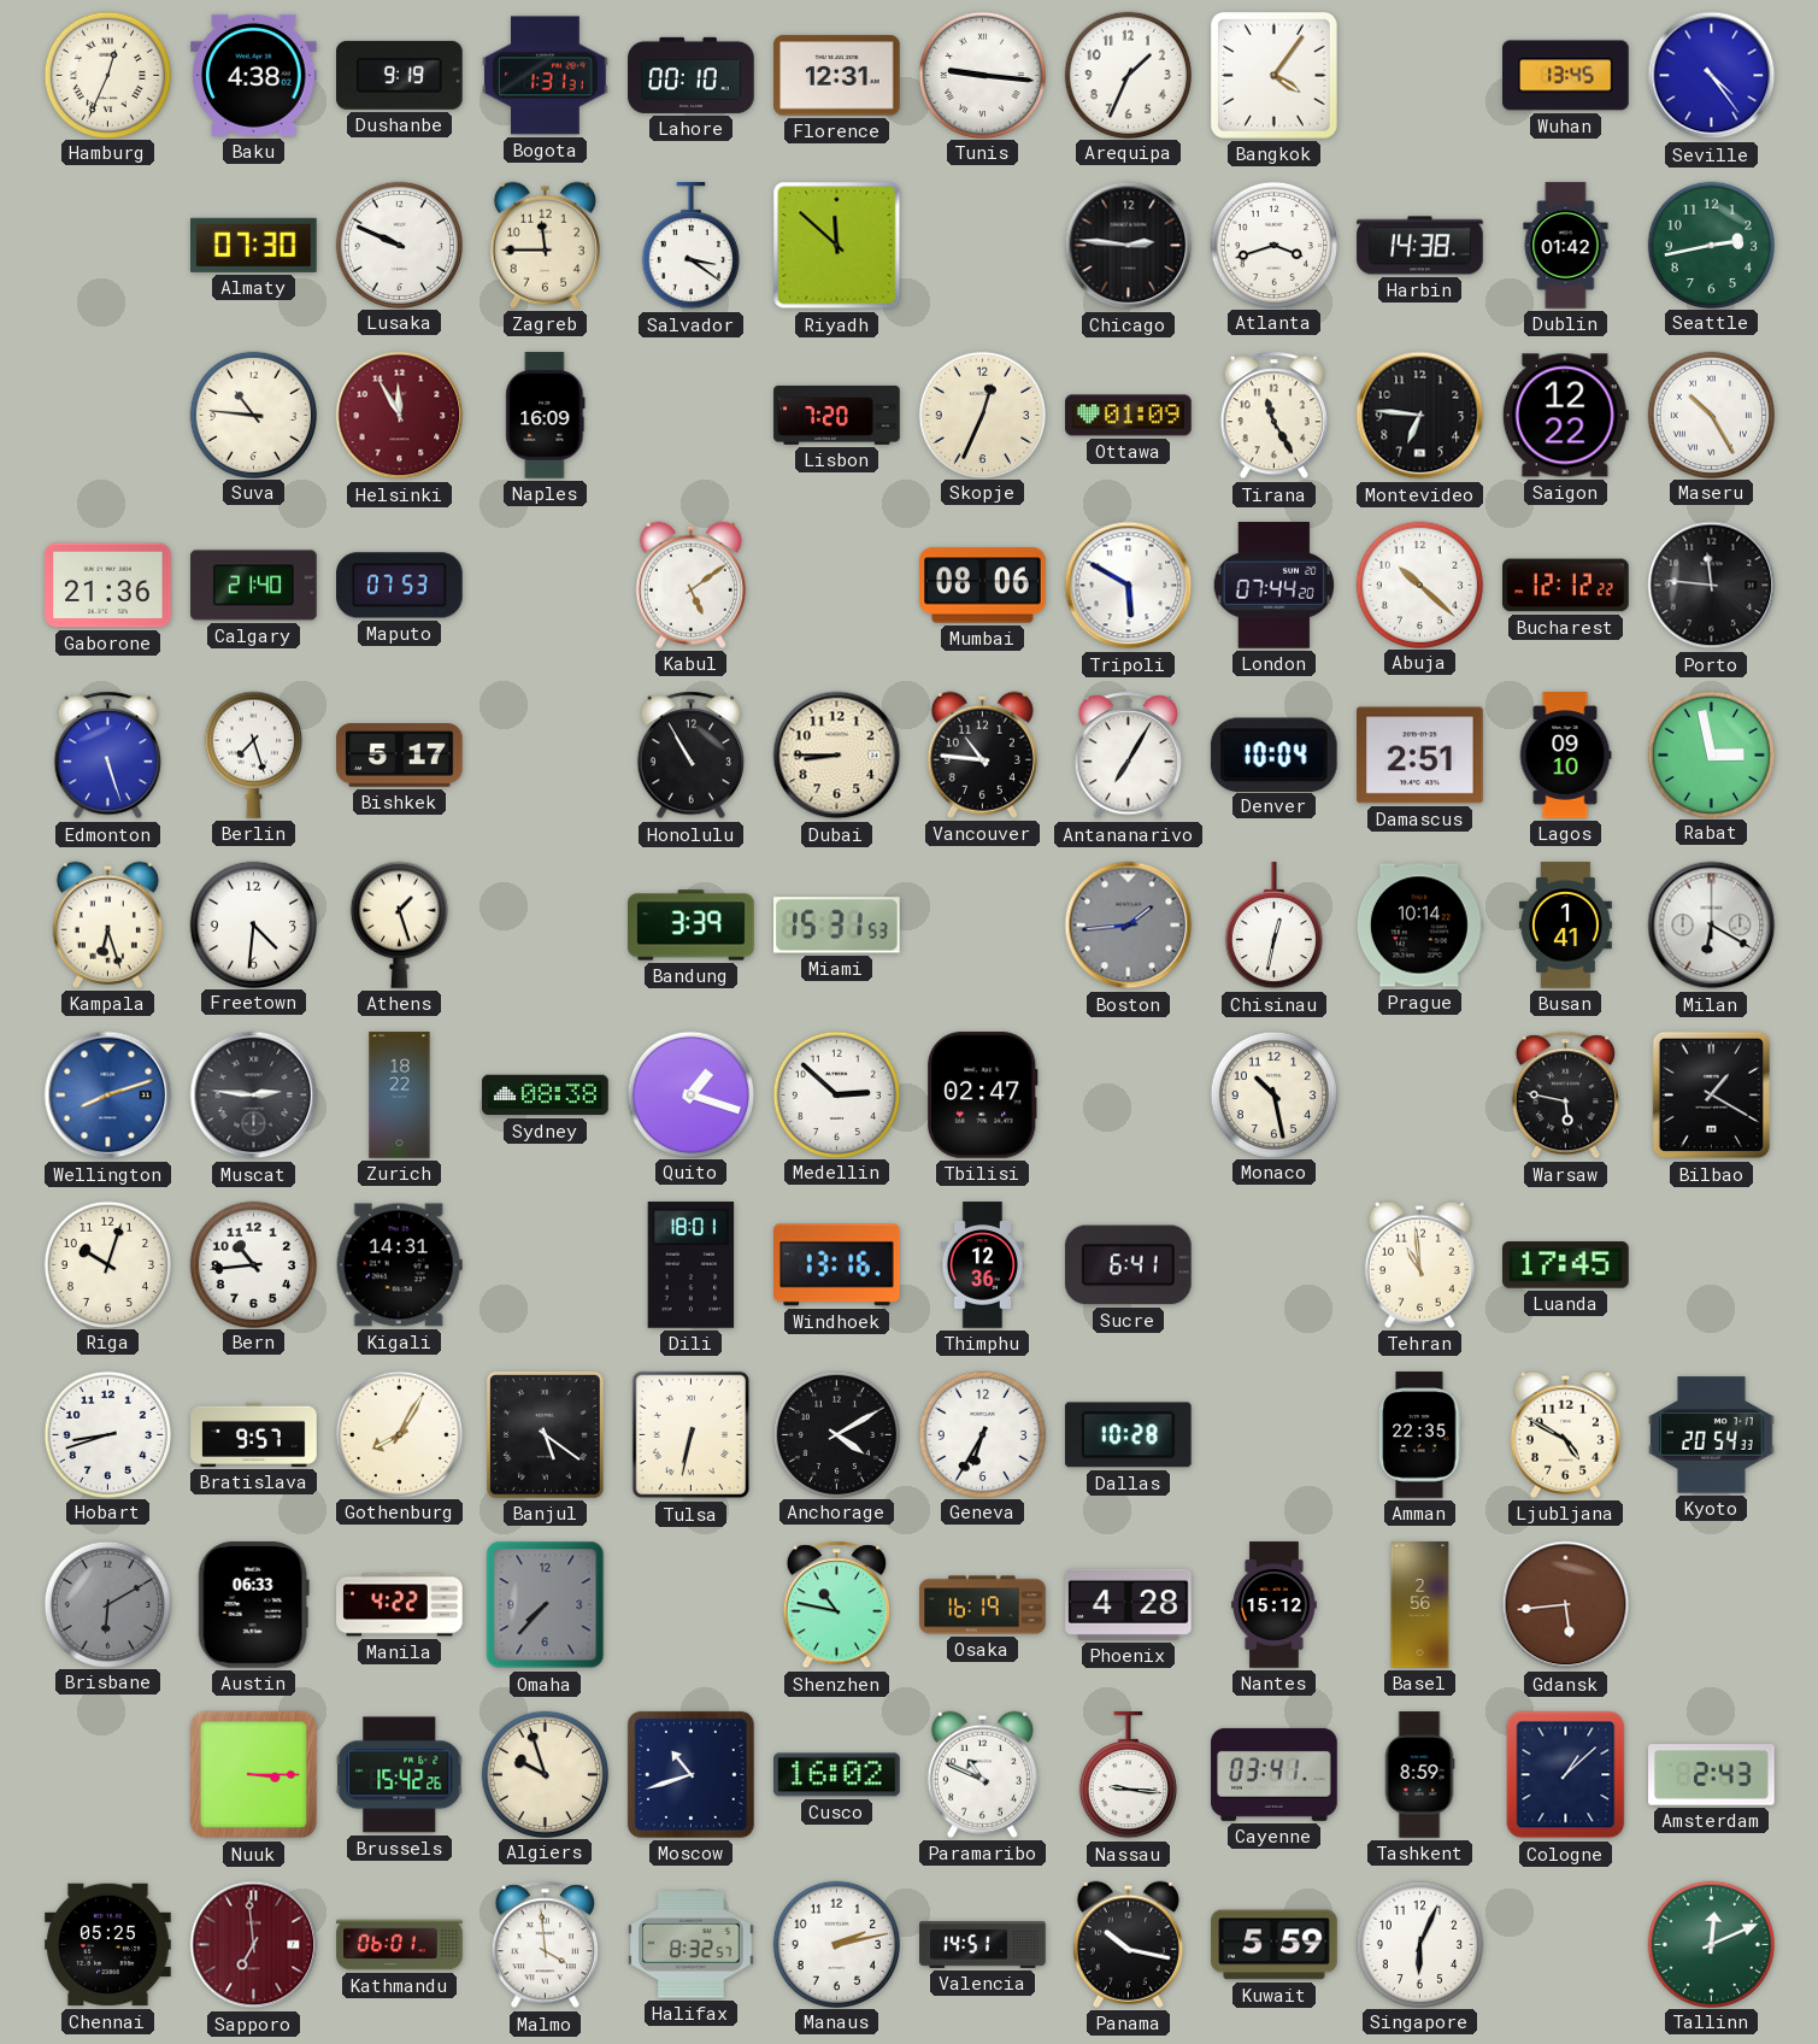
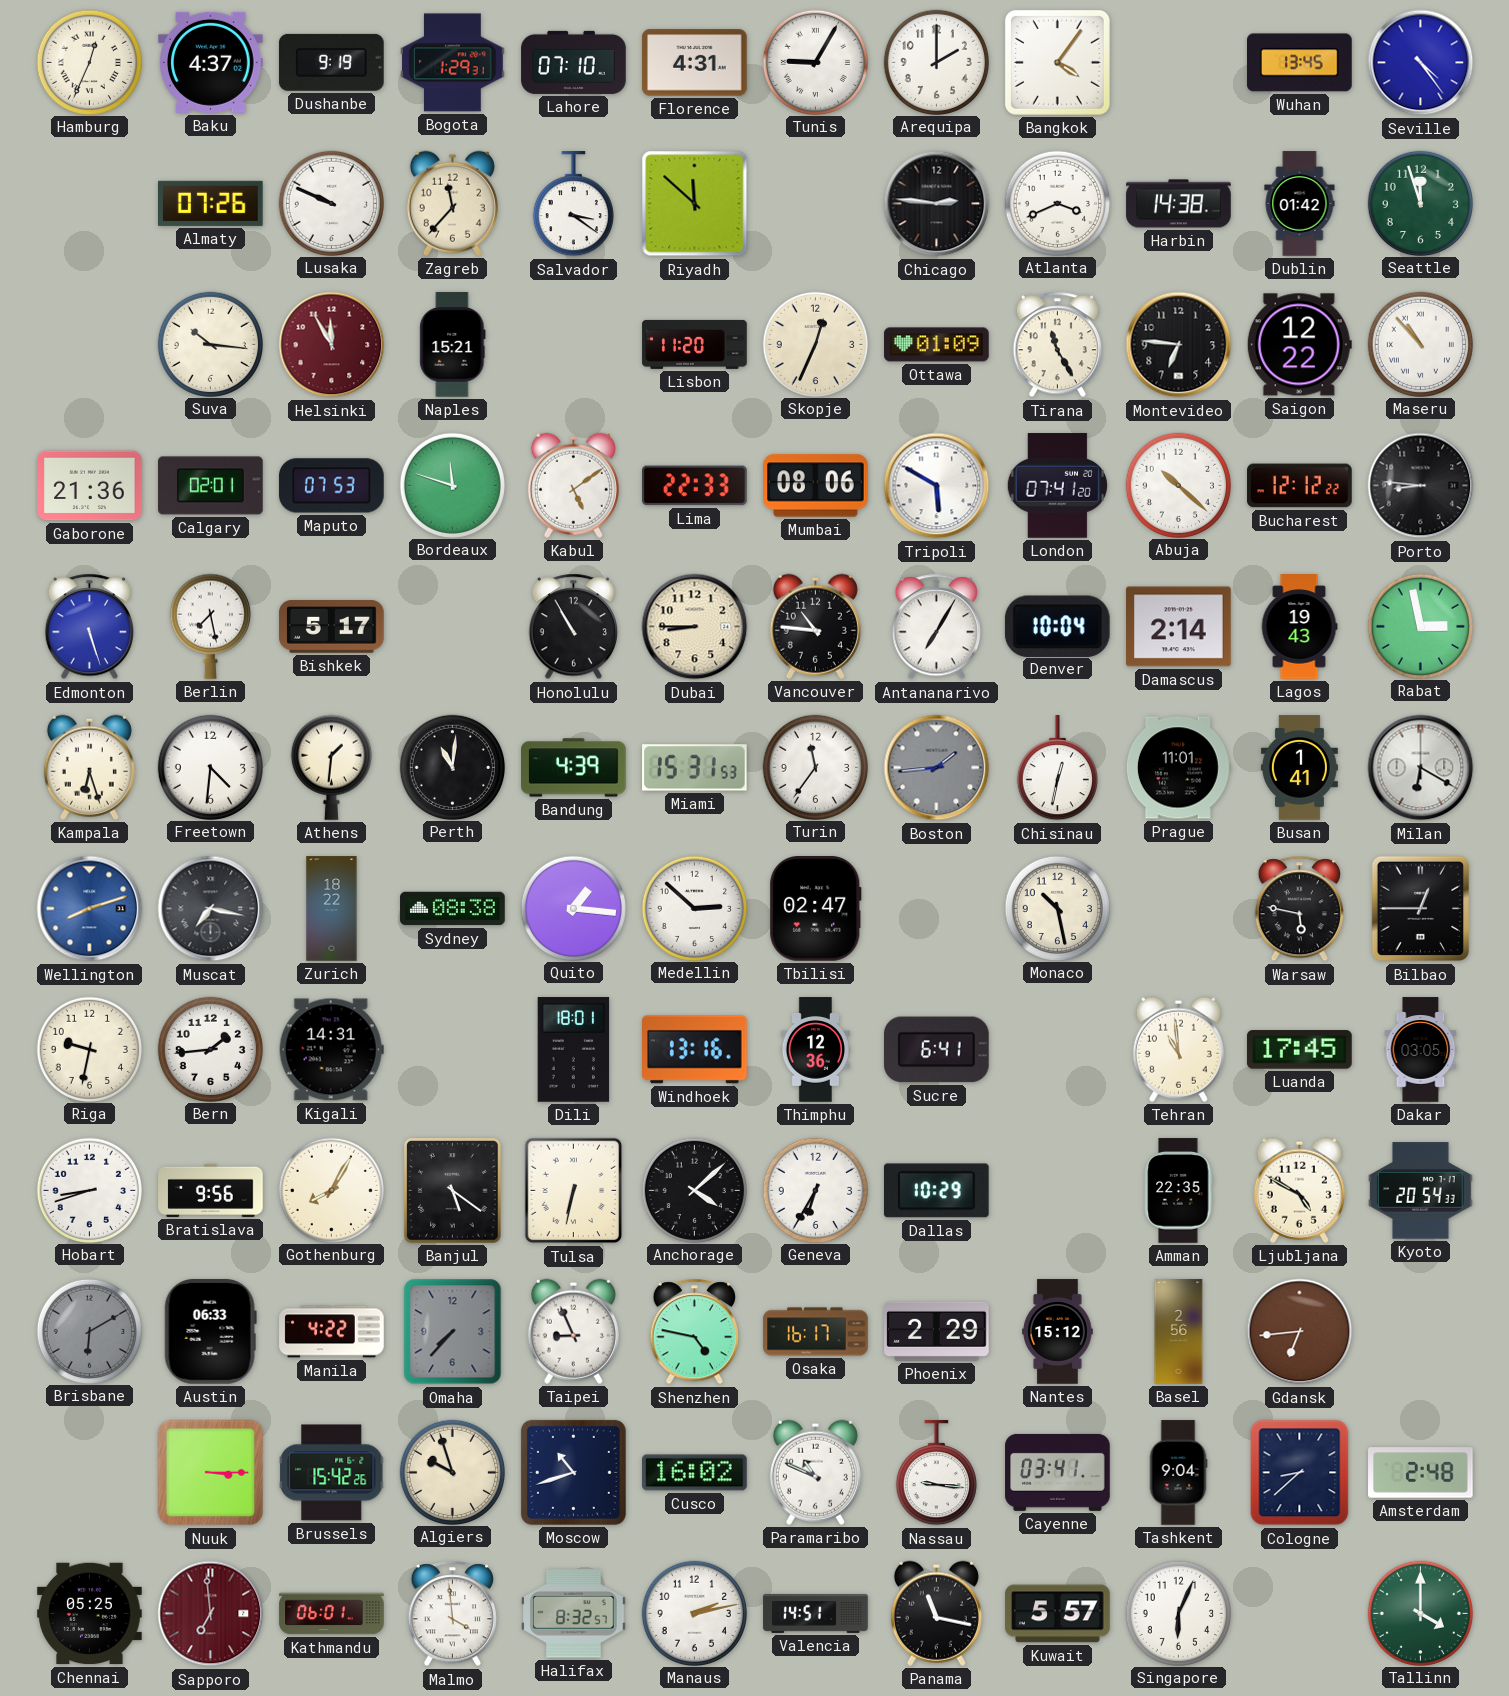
Baku: 4:38 -> 4:37 (211, 62)
Bogota: 1:31 -> 1:29 (453, 63)
Lahore: 00:10 -> 07:10 (574, 62)
Florence: 12:31 -> 4:31 (695, 63)
Tunis: 9:16 -> 9:05 (815, 62)
Arequipa: 1:34 -> 2:00 (936, 62)
Almaty: 07:30 -> 07:26 (211, 203)
Zagreb: 11:45 -> 11:37 (452, 203)
Atlanta: 3:42 -> 3:41 (1057, 203)
Seattle: 2:43 -> 11:57 (1420, 203)
Suva: 10:46 -> 10:16 (210, 344)
Naples: 16:09 -> 15:21 (453, 345)
Lisbon: 7:20 -> 11:20 (695, 344)
Maseru: 10:25 -> 10:53 (1420, 344)
Calgary: 21:40 -> 02:01 (211, 486)
Bordeaux: none -> 11:48 (452, 485)
Lima: none -> 22:33 (695, 486)
London: 07:44 -> 07:41 (1057, 486)
Porto: 11:46 -> 8:46 (1421, 486)
Berlin: 7:27 -> 7:28 (210, 626)
Damascus: 2:51 -> 2:14 (1179, 627)
Lagos: 09:10 -> 19:43 (1299, 627)
Athens: 1:27 -> 1:31 (331, 767)
Perth: none -> 11:01 (452, 767)
Bandung: 3:39 -> 4:39 (574, 768)
Turin: none -> 11:36 (815, 767)
Prague: 10:14 -> 11:01 (1178, 768)
Muscat: 2:46 -> 7:17 (211, 909)
Quito: 1:18 -> 1:16 (573, 908)
Bilbao: 1:20 -> 12:45 (1420, 909)
Riga: 10:03 -> 9:32 (89, 1049)
Bern: 10:44 -> 1:44 (210, 1049)
Dakar: none -> 03:05 (1421, 1050)
Bratislava: 9:57 -> 9:56 (211, 1190)
Anchorage: 4:10 -> 4:08 (694, 1190)
Dallas: 10:28 -> 10:29 (936, 1191)
Taipei: none -> 8:56 (573, 1331)
Shenzhen: 10:47 -> 4:47 (694, 1332)
Osaka: 16:19 -> 16:17 (816, 1332)
Phoenix: 4:28 -> 2:29 (937, 1331)
Gdansk: 5:44 -> 6:44 (1300, 1332)
Tashkent: 8:59 -> 9:04 (1178, 1473)
Cologne: 1:08 -> 8:38 (1300, 1473)
Amsterdam: 2:43 -> 2:48 (1421, 1473)
Panama: 10:17 -> 11:17 (936, 1613)
Kuwait: 5:59 -> 5:57 (1058, 1614)
Tallinn: 12:11 -> 4:00 (1420, 1613)
